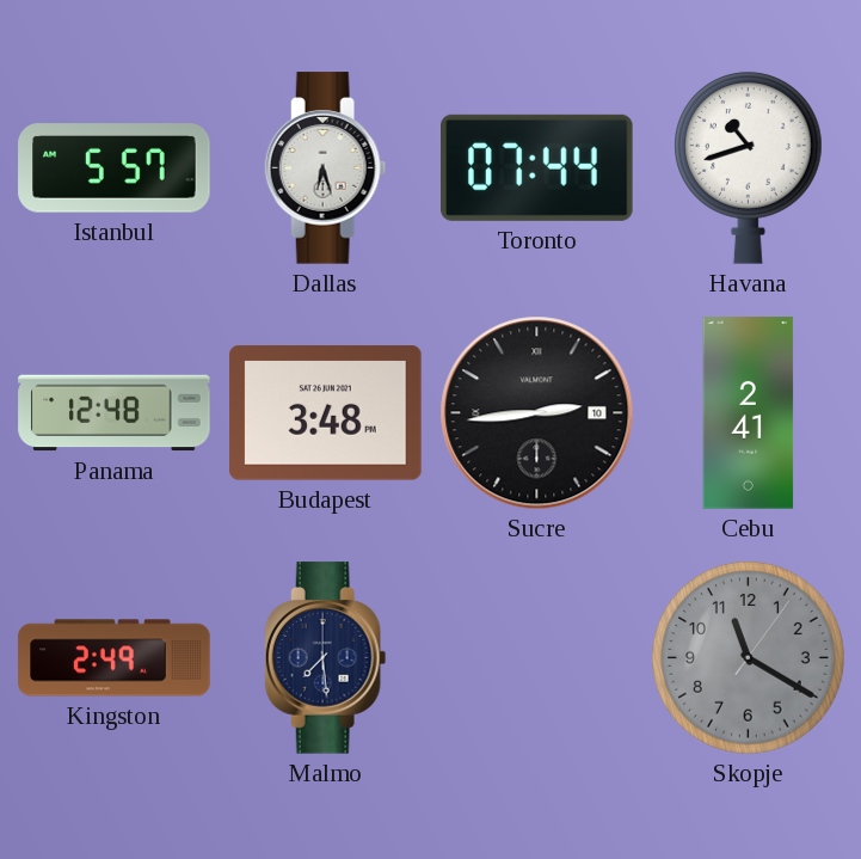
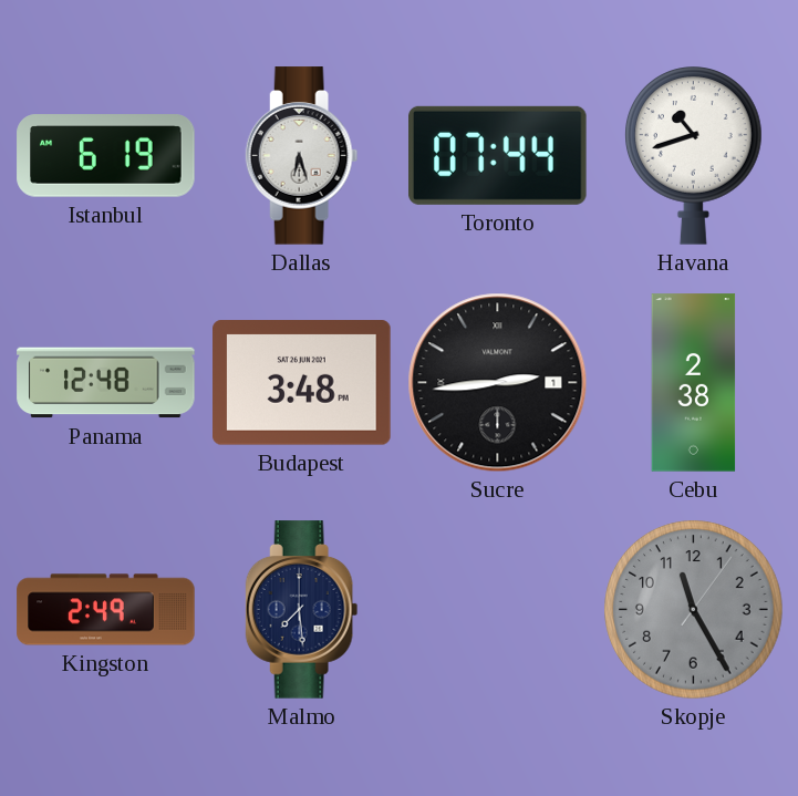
Istanbul: 5:57 -> 6:19 (106, 156)
Sucre date: 10 -> 1 (498, 383)
Cebu: 2:41 -> 2:38 (694, 383)
Skopje: 11:20 -> 11:25 (694, 610)
